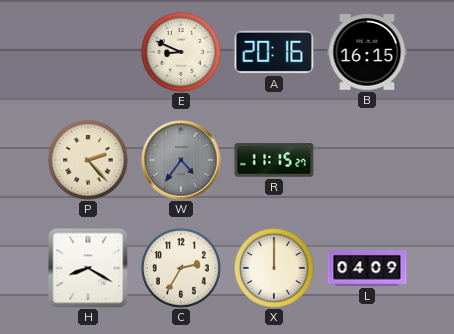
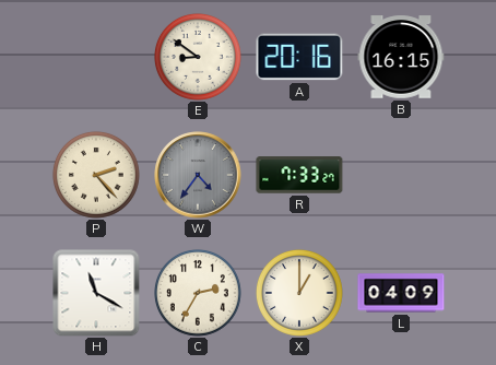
E: 8:49 -> 8:51 (198, 57)
R: 11:15 -> 7:33 (299, 175)
H: 8:20 -> 11:20 (96, 293)
X: 12:00 -> 1:00 (299, 293)
